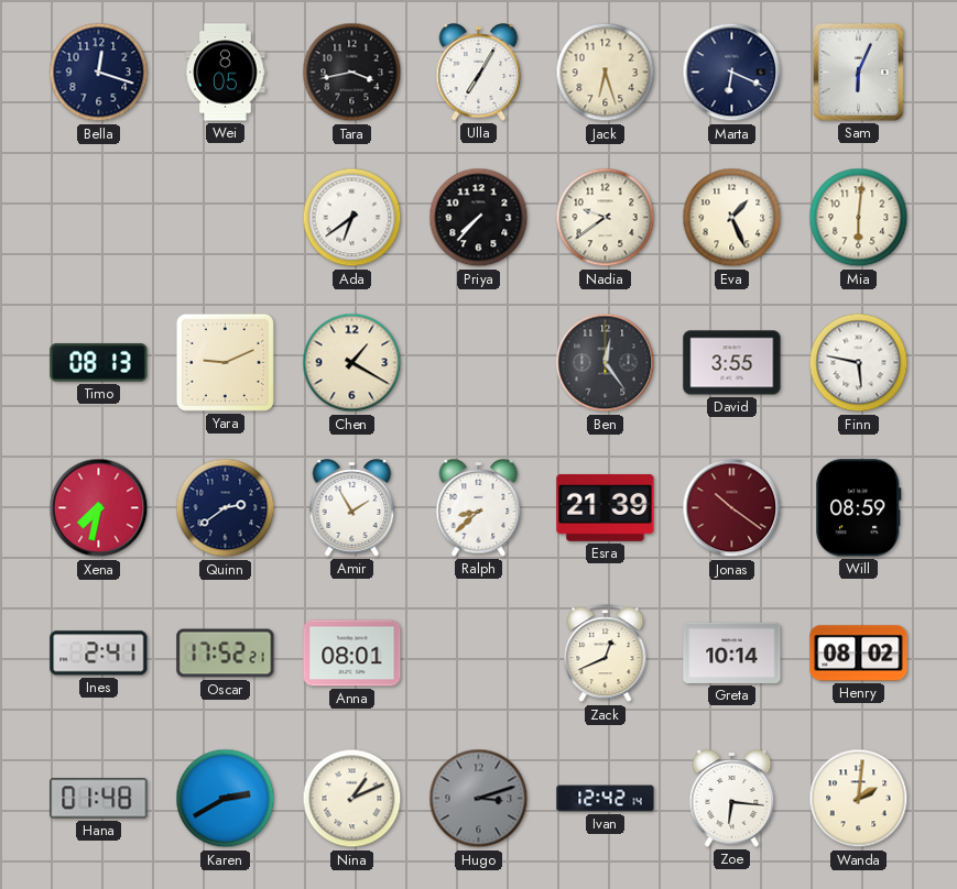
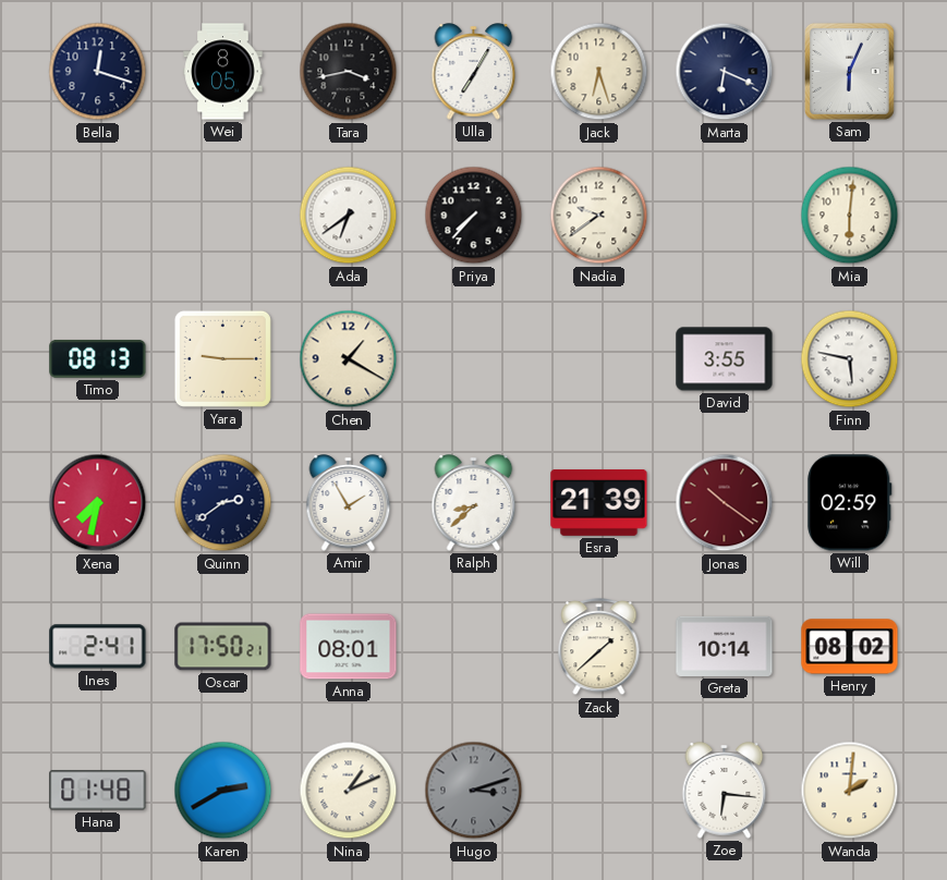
Eva: 1:26 -> none (732, 218)
Yara: 9:11 -> 9:15 (222, 358)
Ben: 12:24 -> none (606, 363)
Will: 08:59 -> 02:59 (850, 503)
Oscar: 17:52 -> 17:50 (223, 647)
Zack: 12:41 -> 1:38 (599, 647)
Ivan: 12:42 -> none (606, 799)
